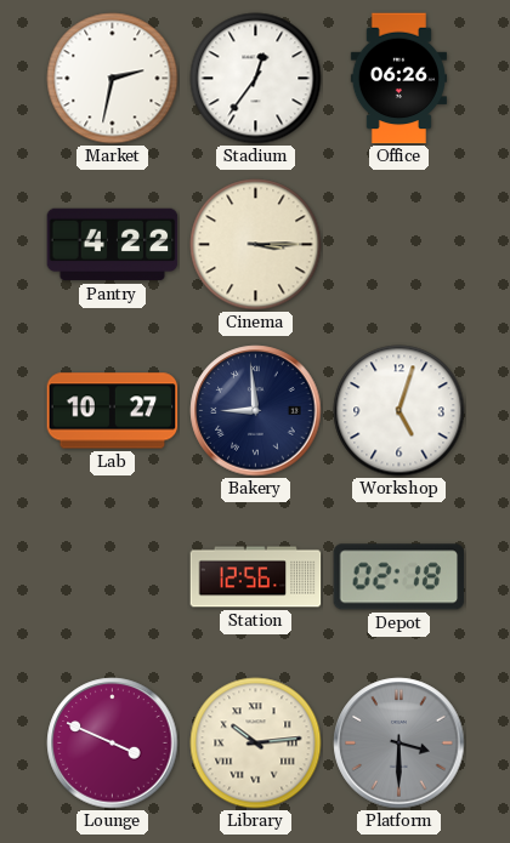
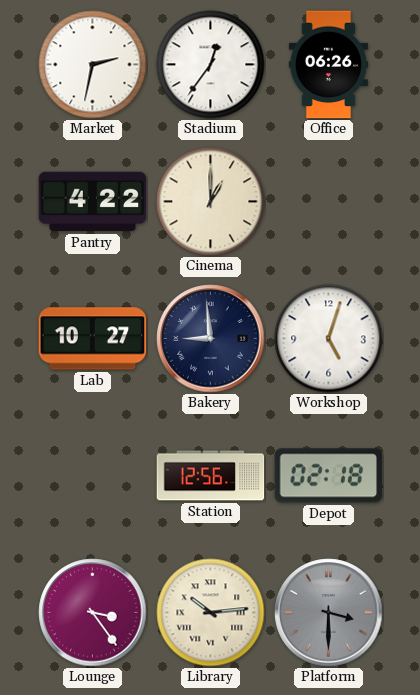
Cinema: 3:15 -> 1:00 (211, 202)
Lounge: 3:49 -> 3:24 (93, 613)
